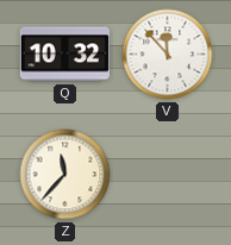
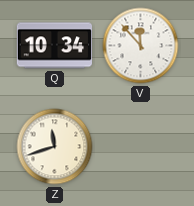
Q: 10:32 -> 10:34 (54, 46)
Z: 11:37 -> 11:42 (55, 147)
